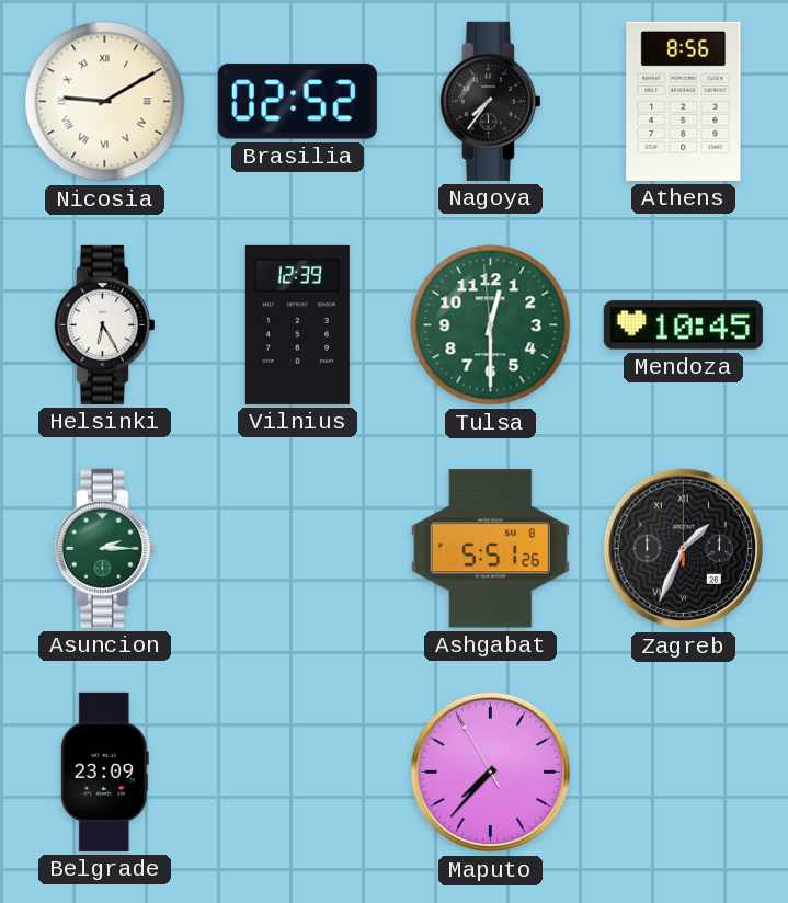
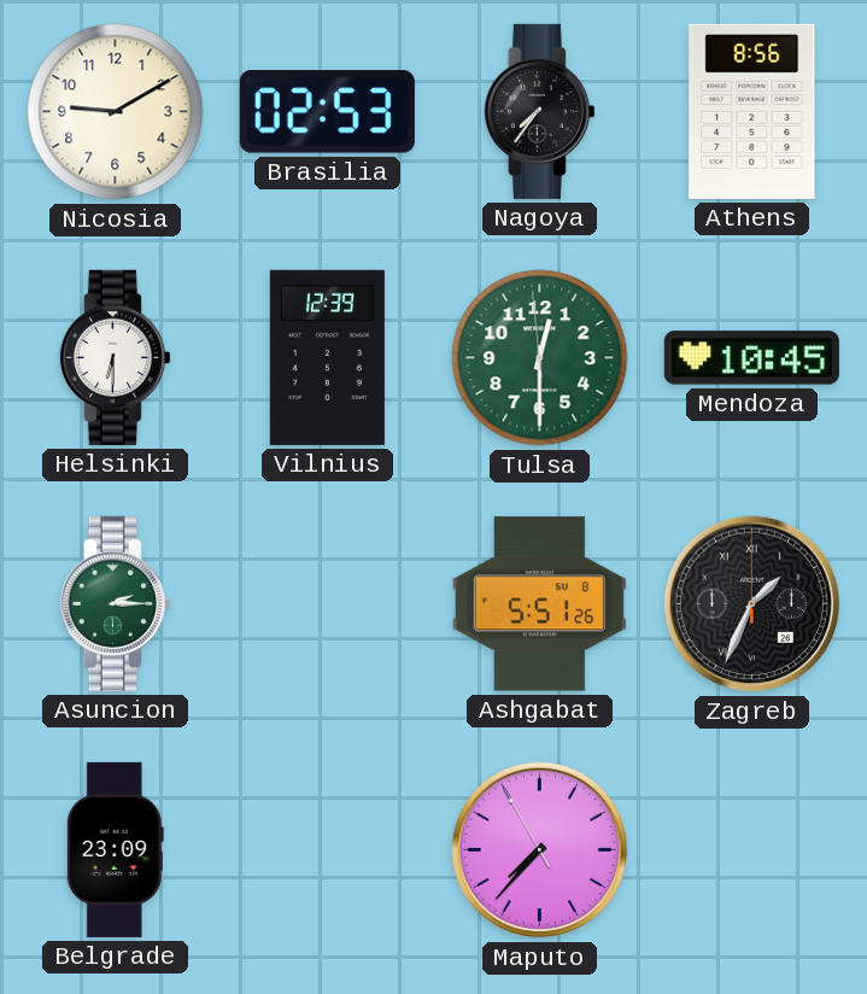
Nicosia numerals: Roman -> Arabic (116, 112)
Brasilia: 02:52 -> 02:53 (327, 112)
Helsinki: 6:25 -> 6:30 (115, 357)
